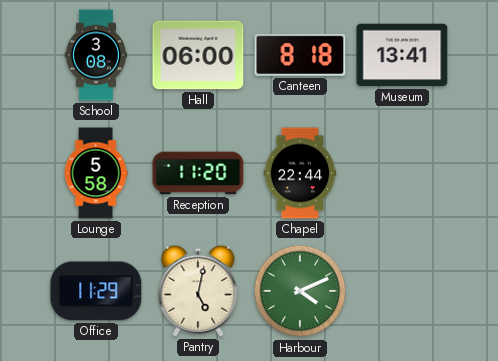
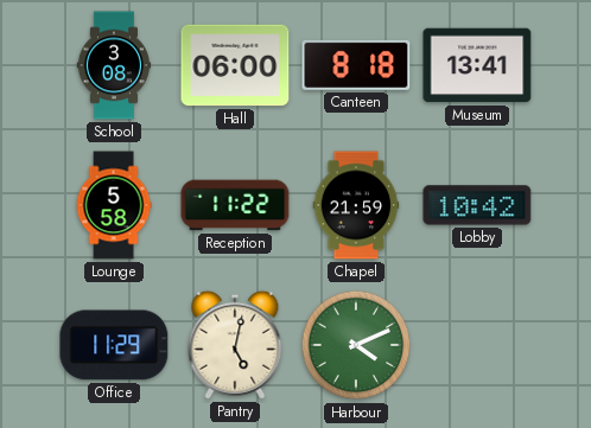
Reception: 11:20 -> 11:22 (235, 205)
Chapel: 22:44 -> 21:59 (356, 205)
Lobby: none -> 10:42 (477, 205)
